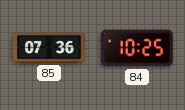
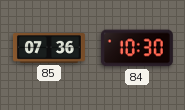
84: 10:25 -> 10:30 (137, 48)
